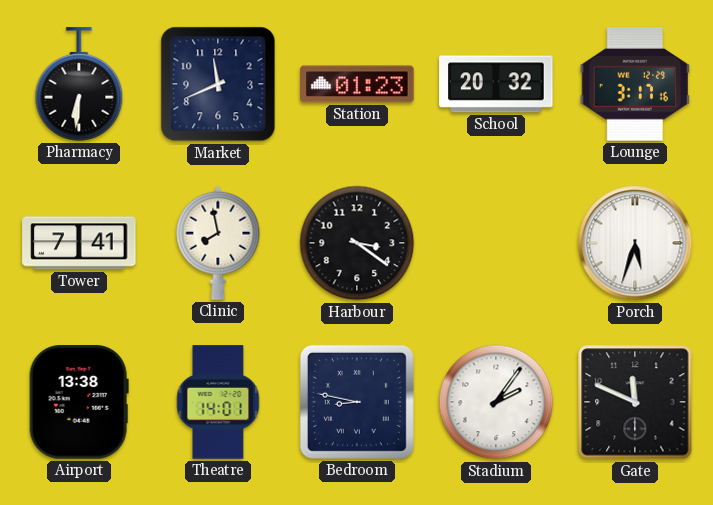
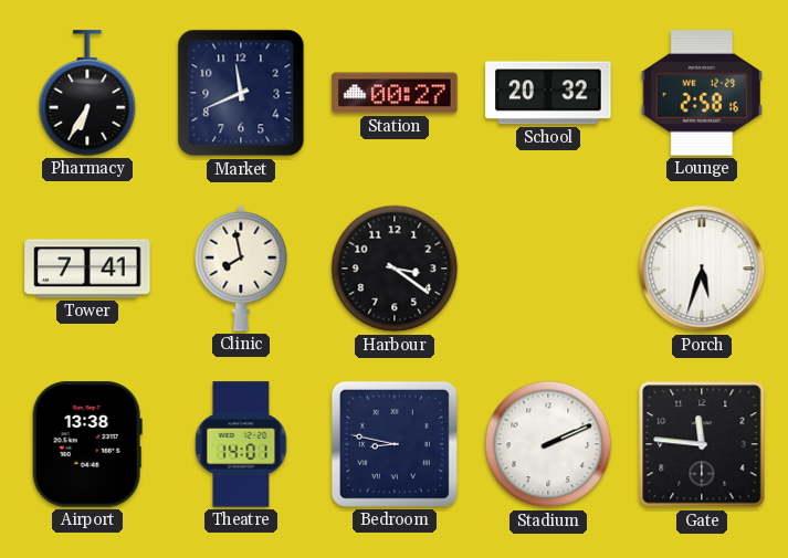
Pharmacy: 6:31 -> 6:35 (87, 93)
Station: 01:23 -> 00:27 (395, 93)
Lounge: 3:17 -> 2:58 (701, 93)
Stadium: 2:06 -> 2:11 (548, 444)
Gate: 11:49 -> 11:46 (702, 444)
